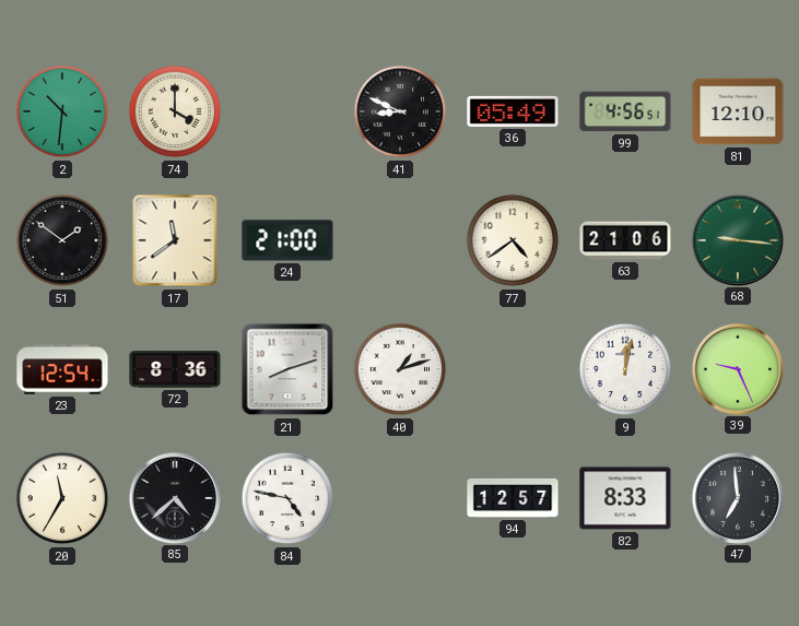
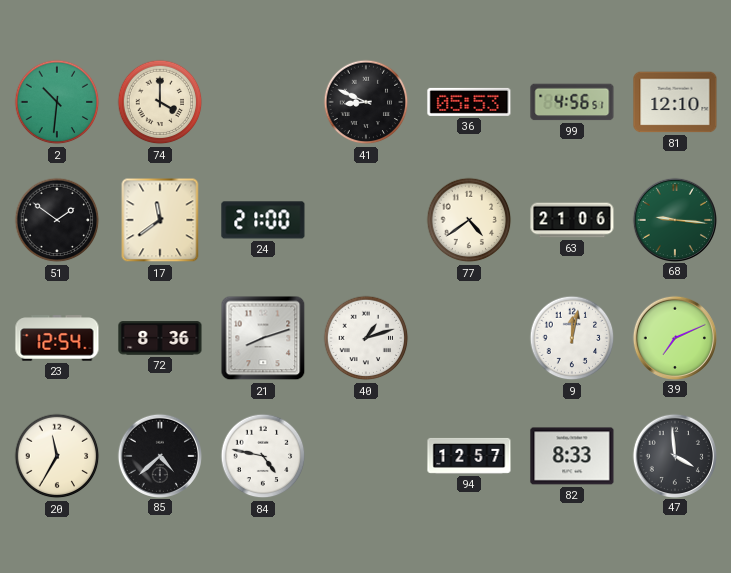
36: 05:49 -> 05:53 (469, 102)
39: 9:26 -> 7:11 (674, 337)
47: 6:59 -> 3:59 (674, 455)
